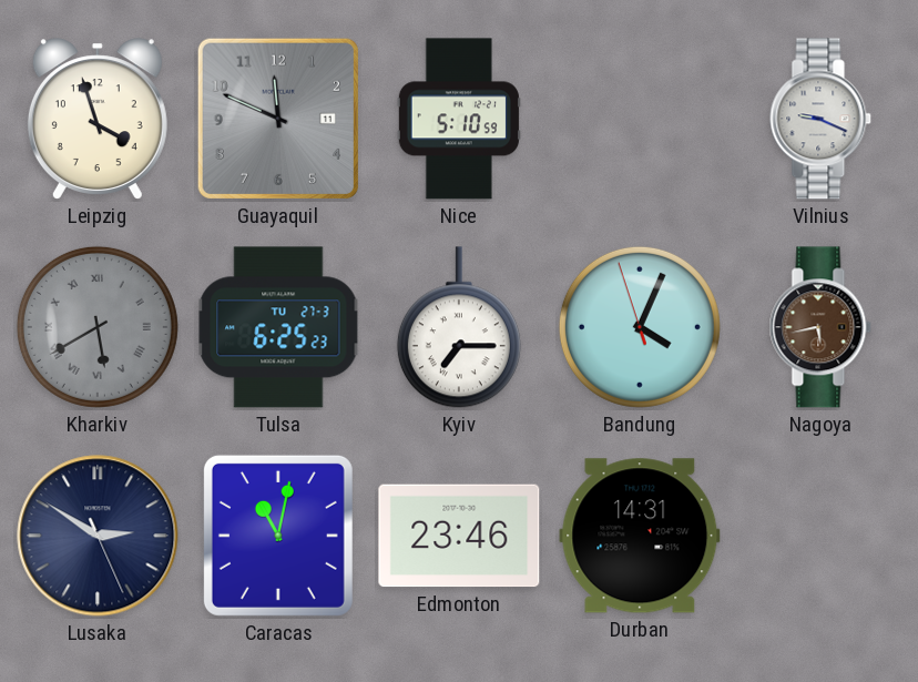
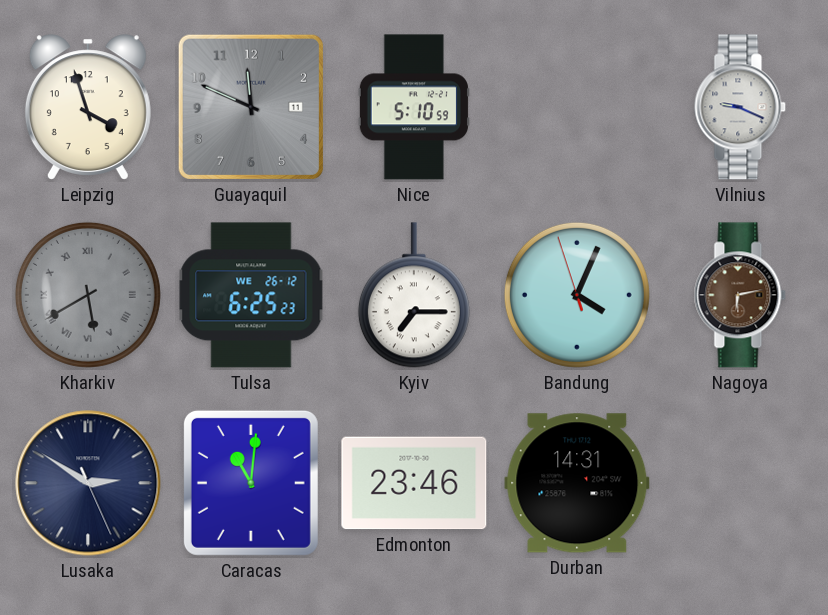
Tulsa date: TU 27-3 -> WE 26-12 (251, 295)
Nagoya: 5:43 -> 6:13 (740, 295)
Caracas: 11:02 -> 11:01 (251, 483)
